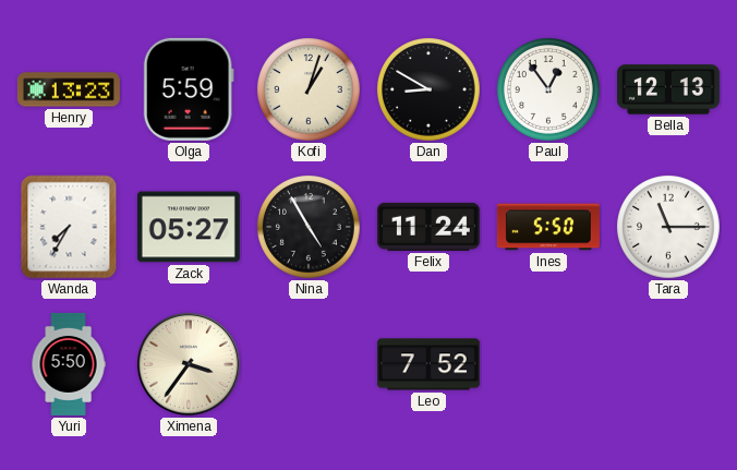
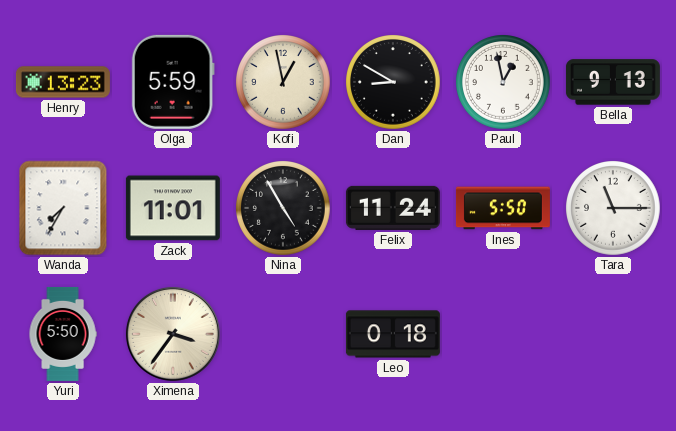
Kofi: 1:03 -> 12:58 (284, 83)
Paul: 12:54 -> 12:58 (504, 83)
Bella: 12:13 -> 9:13 (613, 82)
Zack: 05:27 -> 11:01 (173, 208)
Leo: 7:52 -> 0:18 (393, 334)
